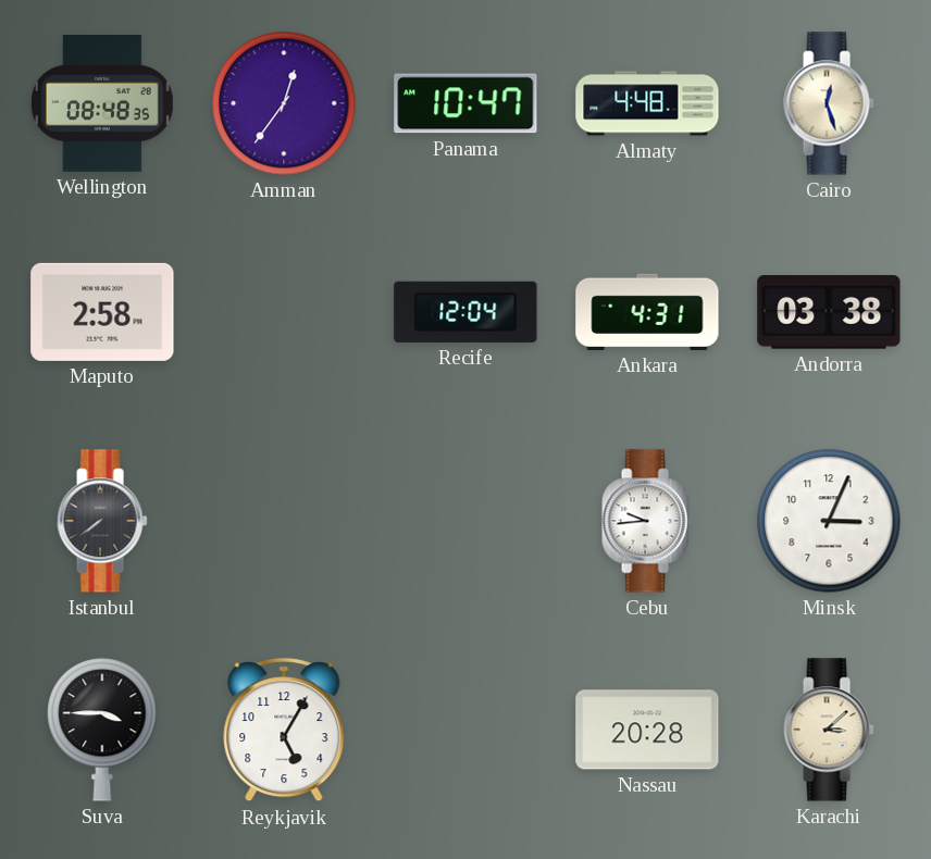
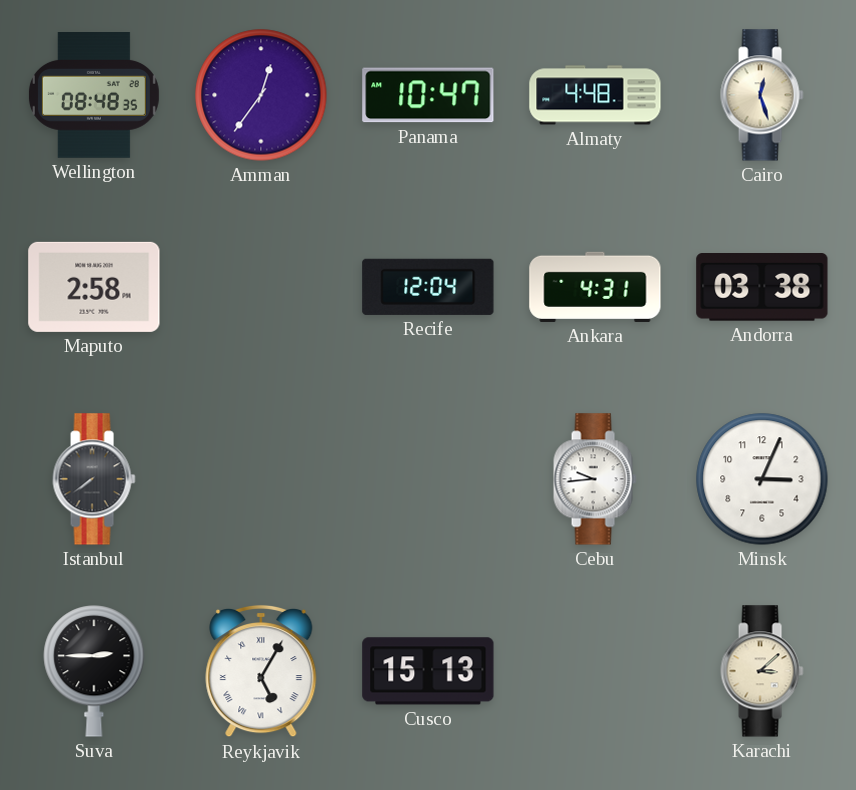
Suva: 3:45 -> 2:45 (94, 671)
Reykjavik numerals: Arabic -> Roman (261, 671)
Cusco: none -> 15:13 (428, 671)
Nassau: 20:28 -> none (647, 730)
